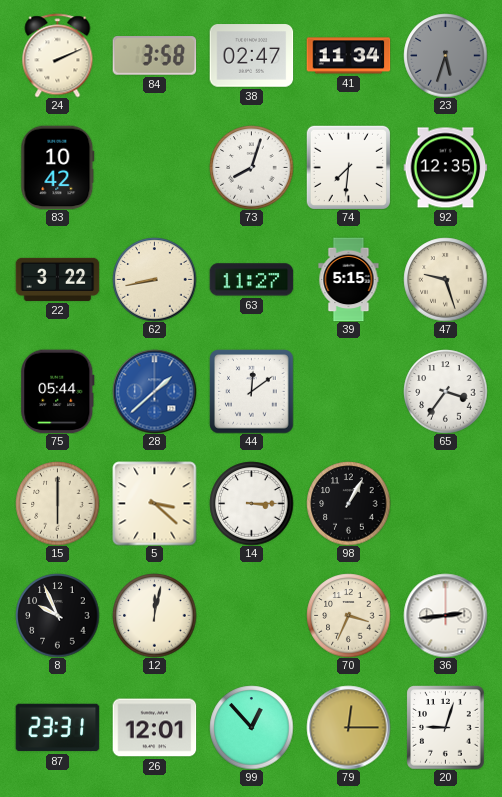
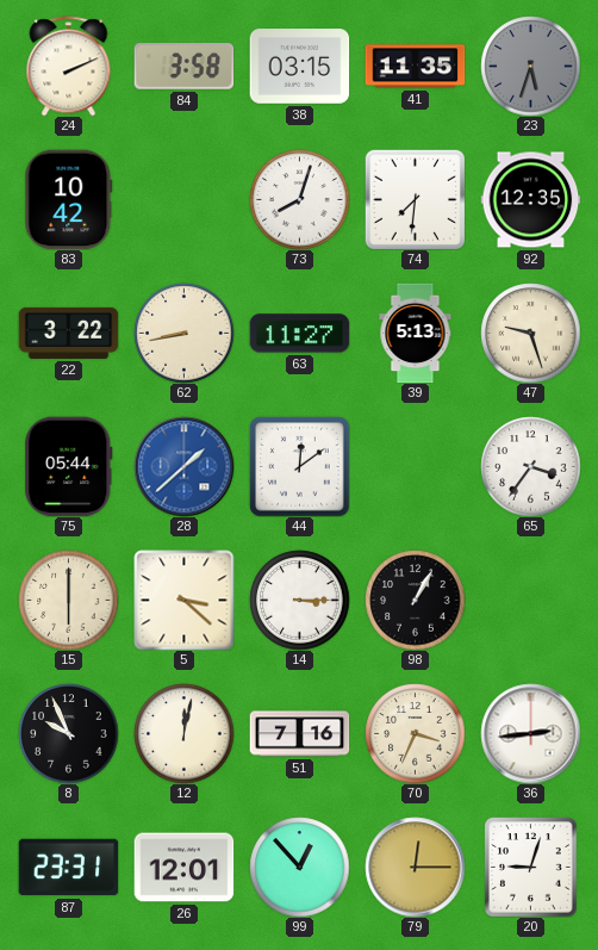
38: 02:47 -> 03:15 (299, 67)
41: 11:34 -> 11:35 (415, 67)
39: 5:15 -> 5:13 (416, 333)
51: none -> 7:16 (299, 734)
